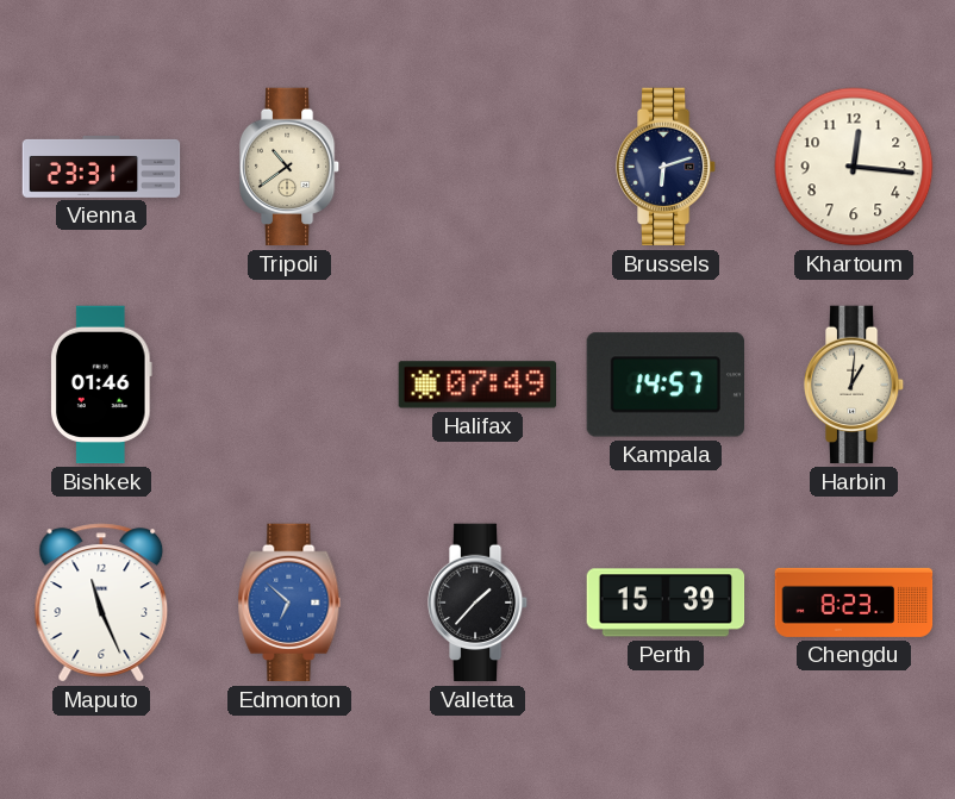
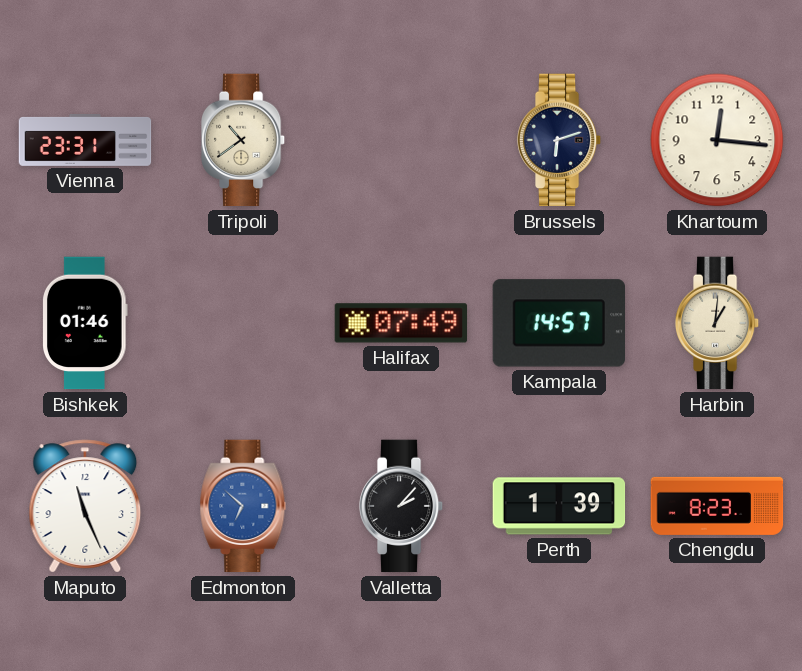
Valletta: 1:37 -> 2:07 (401, 506)
Perth: 15:39 -> 1:39 (559, 506)
